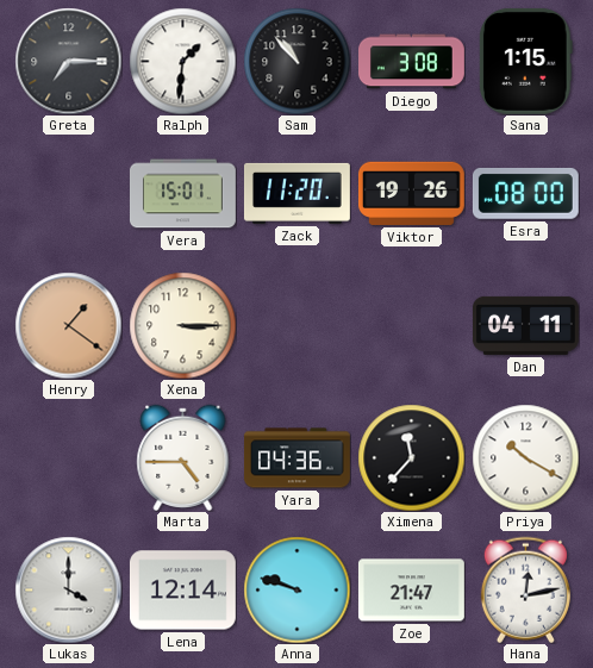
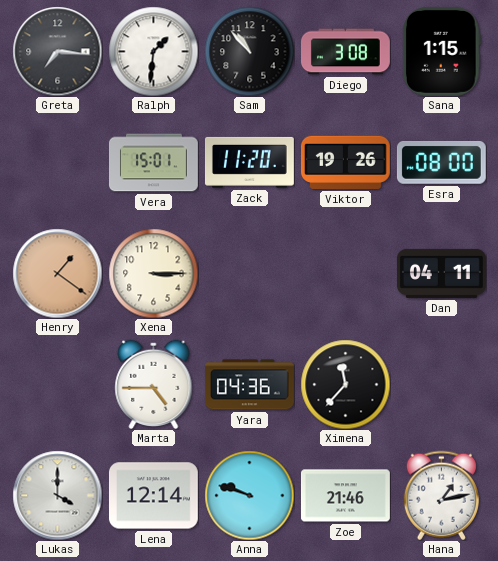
Greta: 7:15 -> 7:16 (57, 51)
Priya: 10:20 -> none (525, 457)
Zoe: 21:47 -> 21:46 (345, 496)
Hana: 12:13 -> 1:13 (441, 495)
